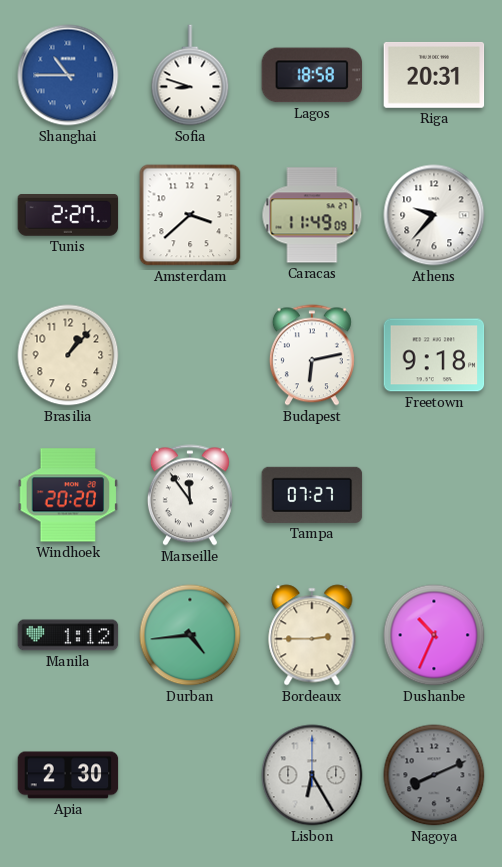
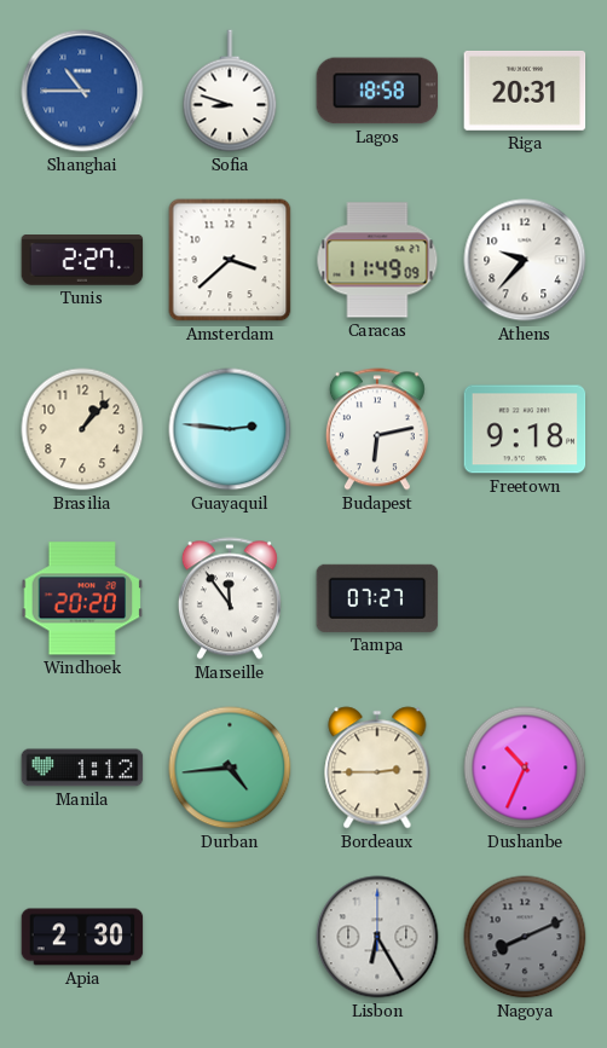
Guayaquil: none -> 2:46 (230, 429)
